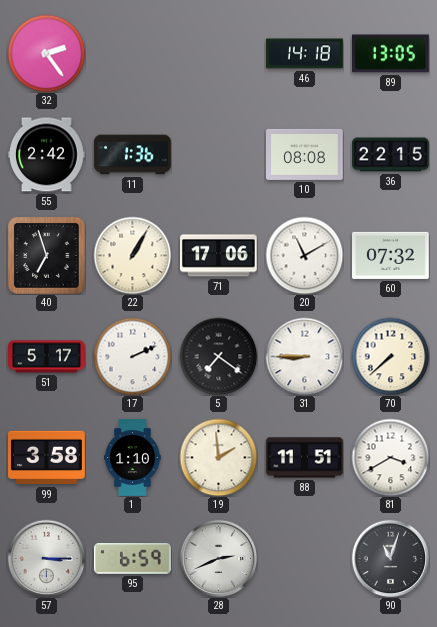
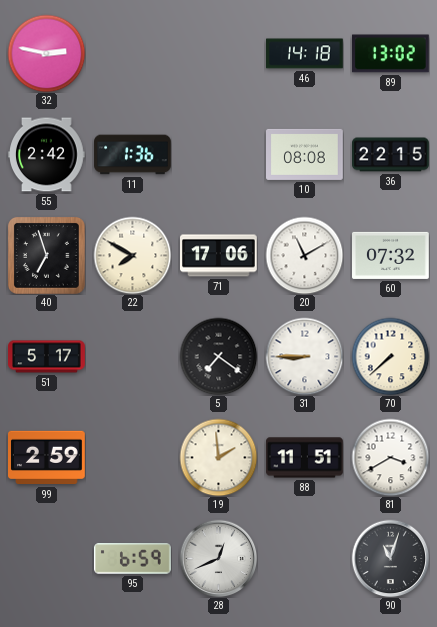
32: 2:24 -> 2:47 (46, 53)
89: 13:05 -> 13:02 (390, 54)
22: 1:05 -> 7:50 (132, 255)
17: 2:11 -> none (132, 356)
99: 3:58 -> 2:59 (47, 458)
1: 1:10 -> none (133, 458)
57: 3:15 -> none (46, 558)
28: 2:41 -> 12:41 (218, 558)
